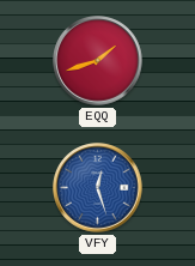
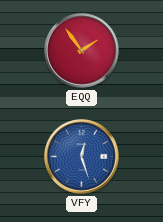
EQQ: 1:42 -> 1:54 (82, 51)
